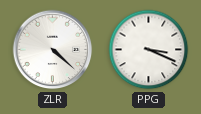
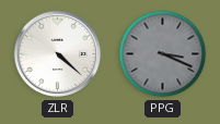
PPG dial: white -> grey (163, 54)
